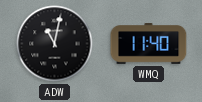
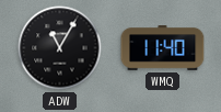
ADW: 11:02 -> 11:05 (60, 48)
